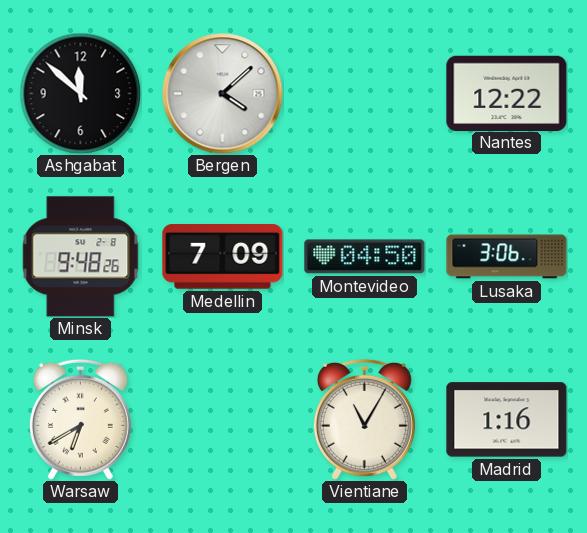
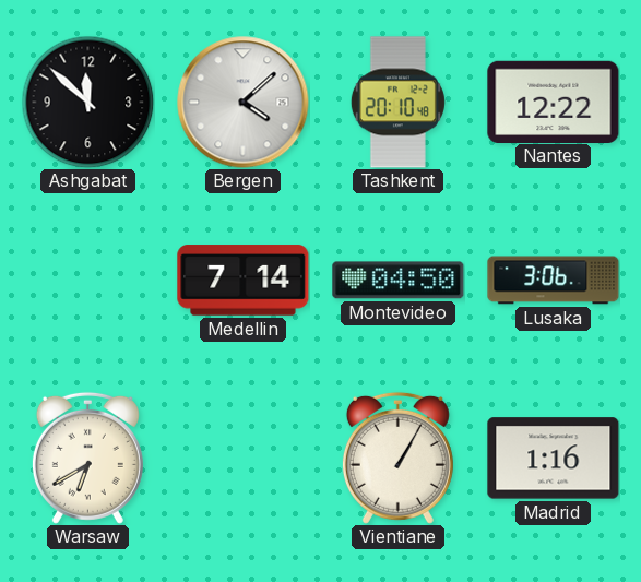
Tashkent: none -> 20:10 (397, 103)
Minsk: 9:48 -> none (81, 257)
Medellin: 7:09 -> 7:14 (244, 281)
Vientiane: 11:05 -> 1:05 (397, 458)
